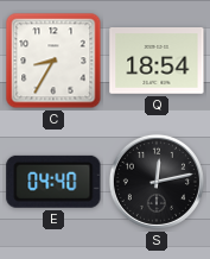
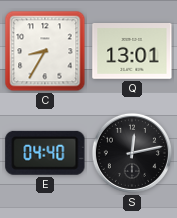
Q: 18:54 -> 13:01 (132, 52)
